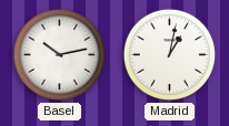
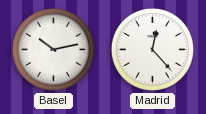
Madrid: 1:02 -> 12:23 (152, 49)
